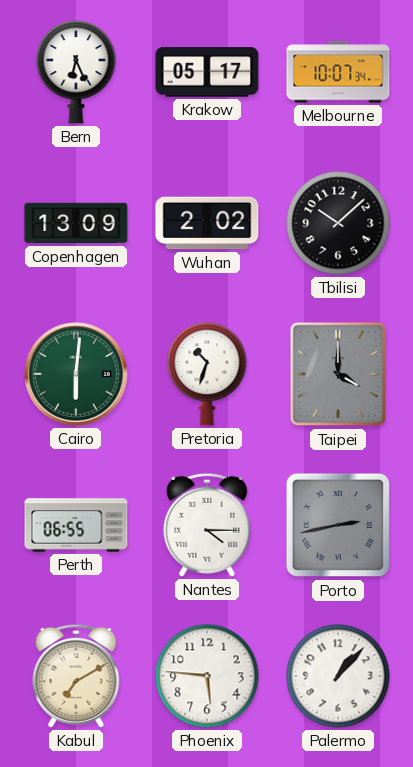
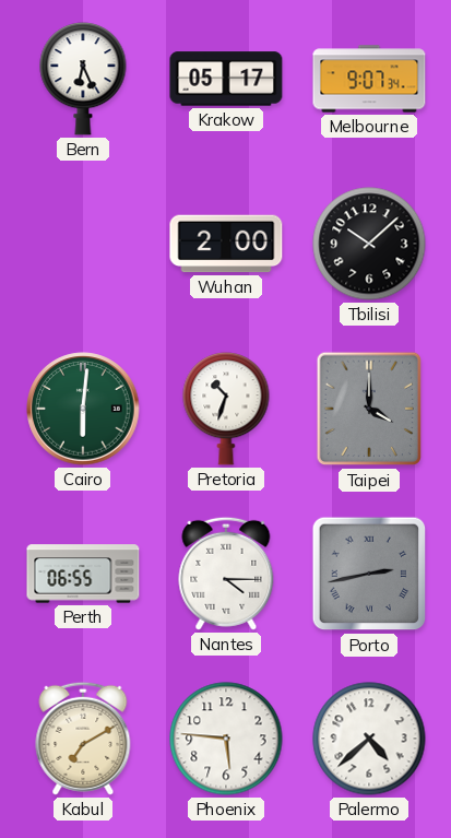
Melbourne: 10:07 -> 9:07 (369, 79)
Copenhagen: 13:09 -> none (76, 223)
Wuhan: 2:02 -> 2:00 (226, 244)
Palermo: 1:07 -> 4:38 (369, 739)
